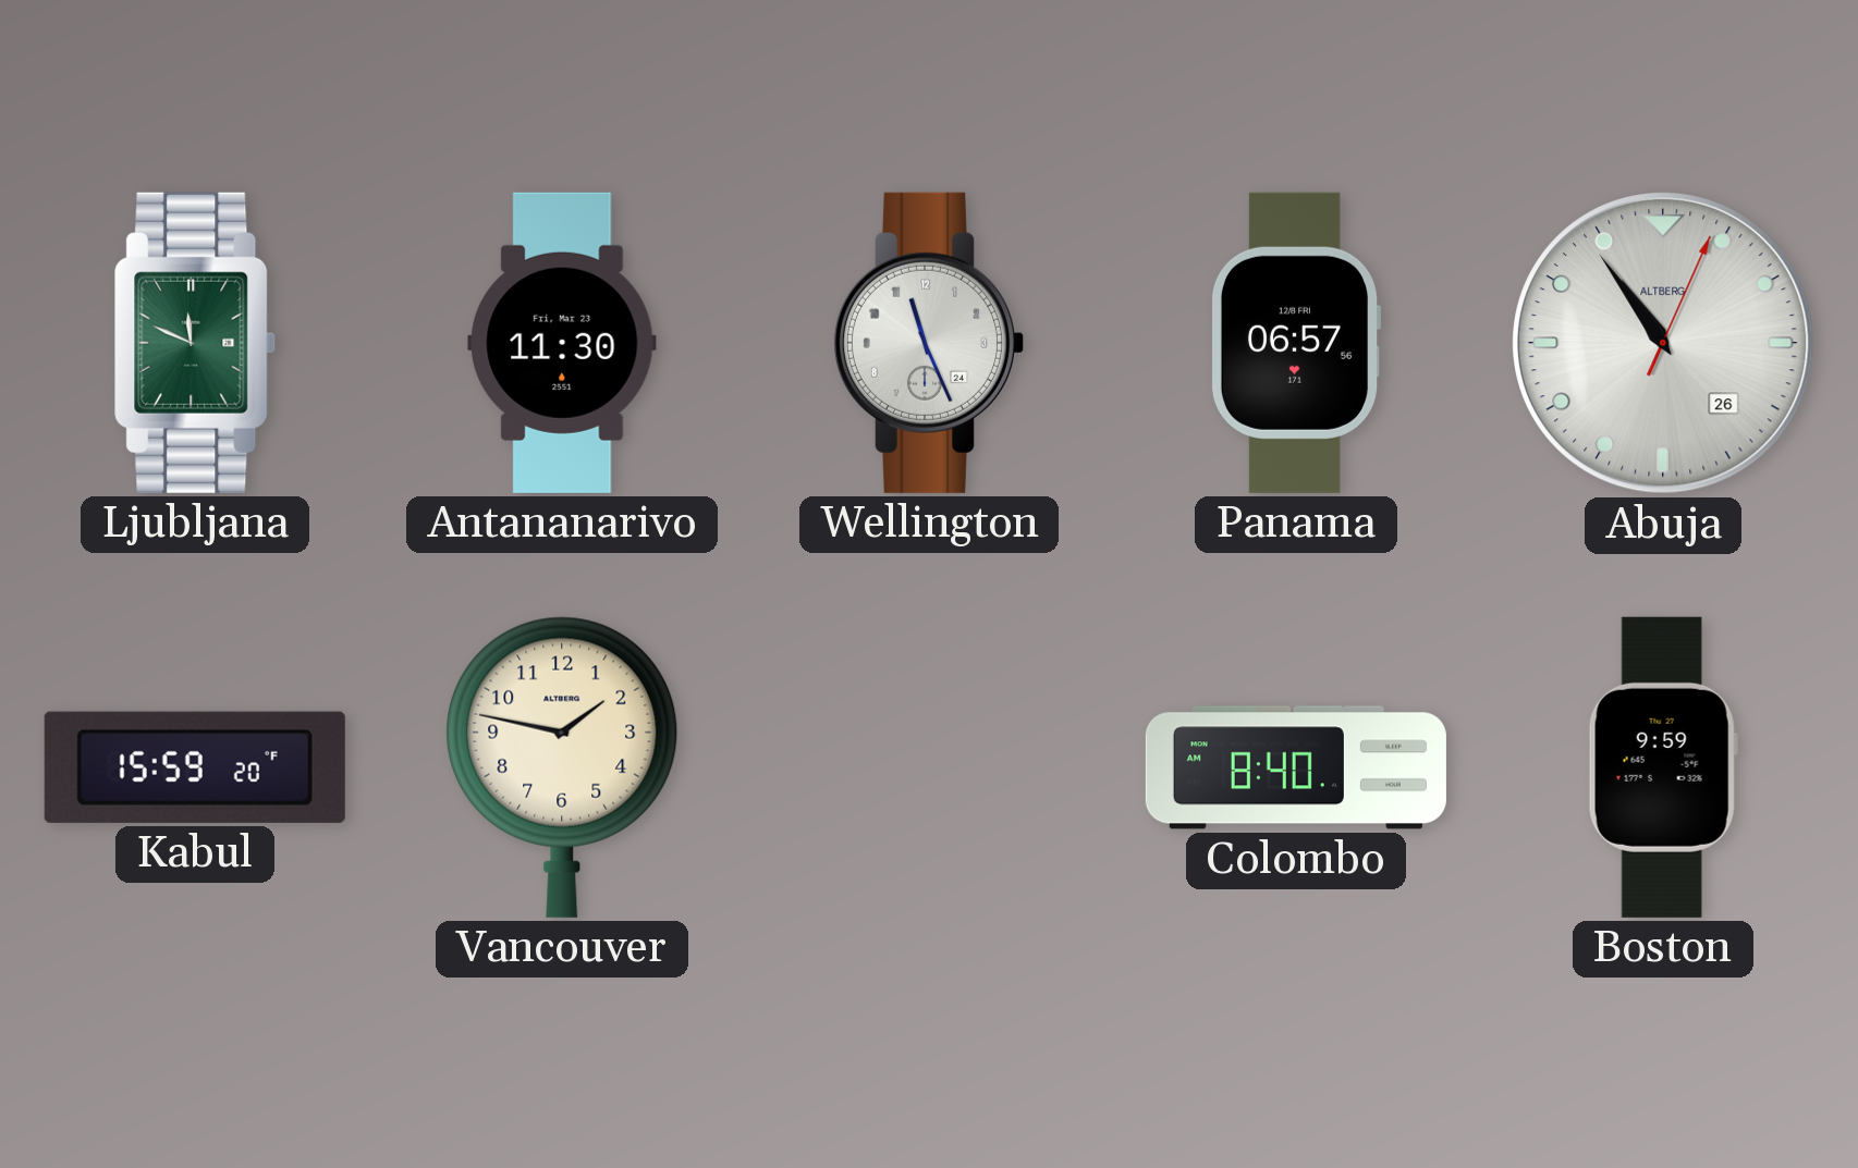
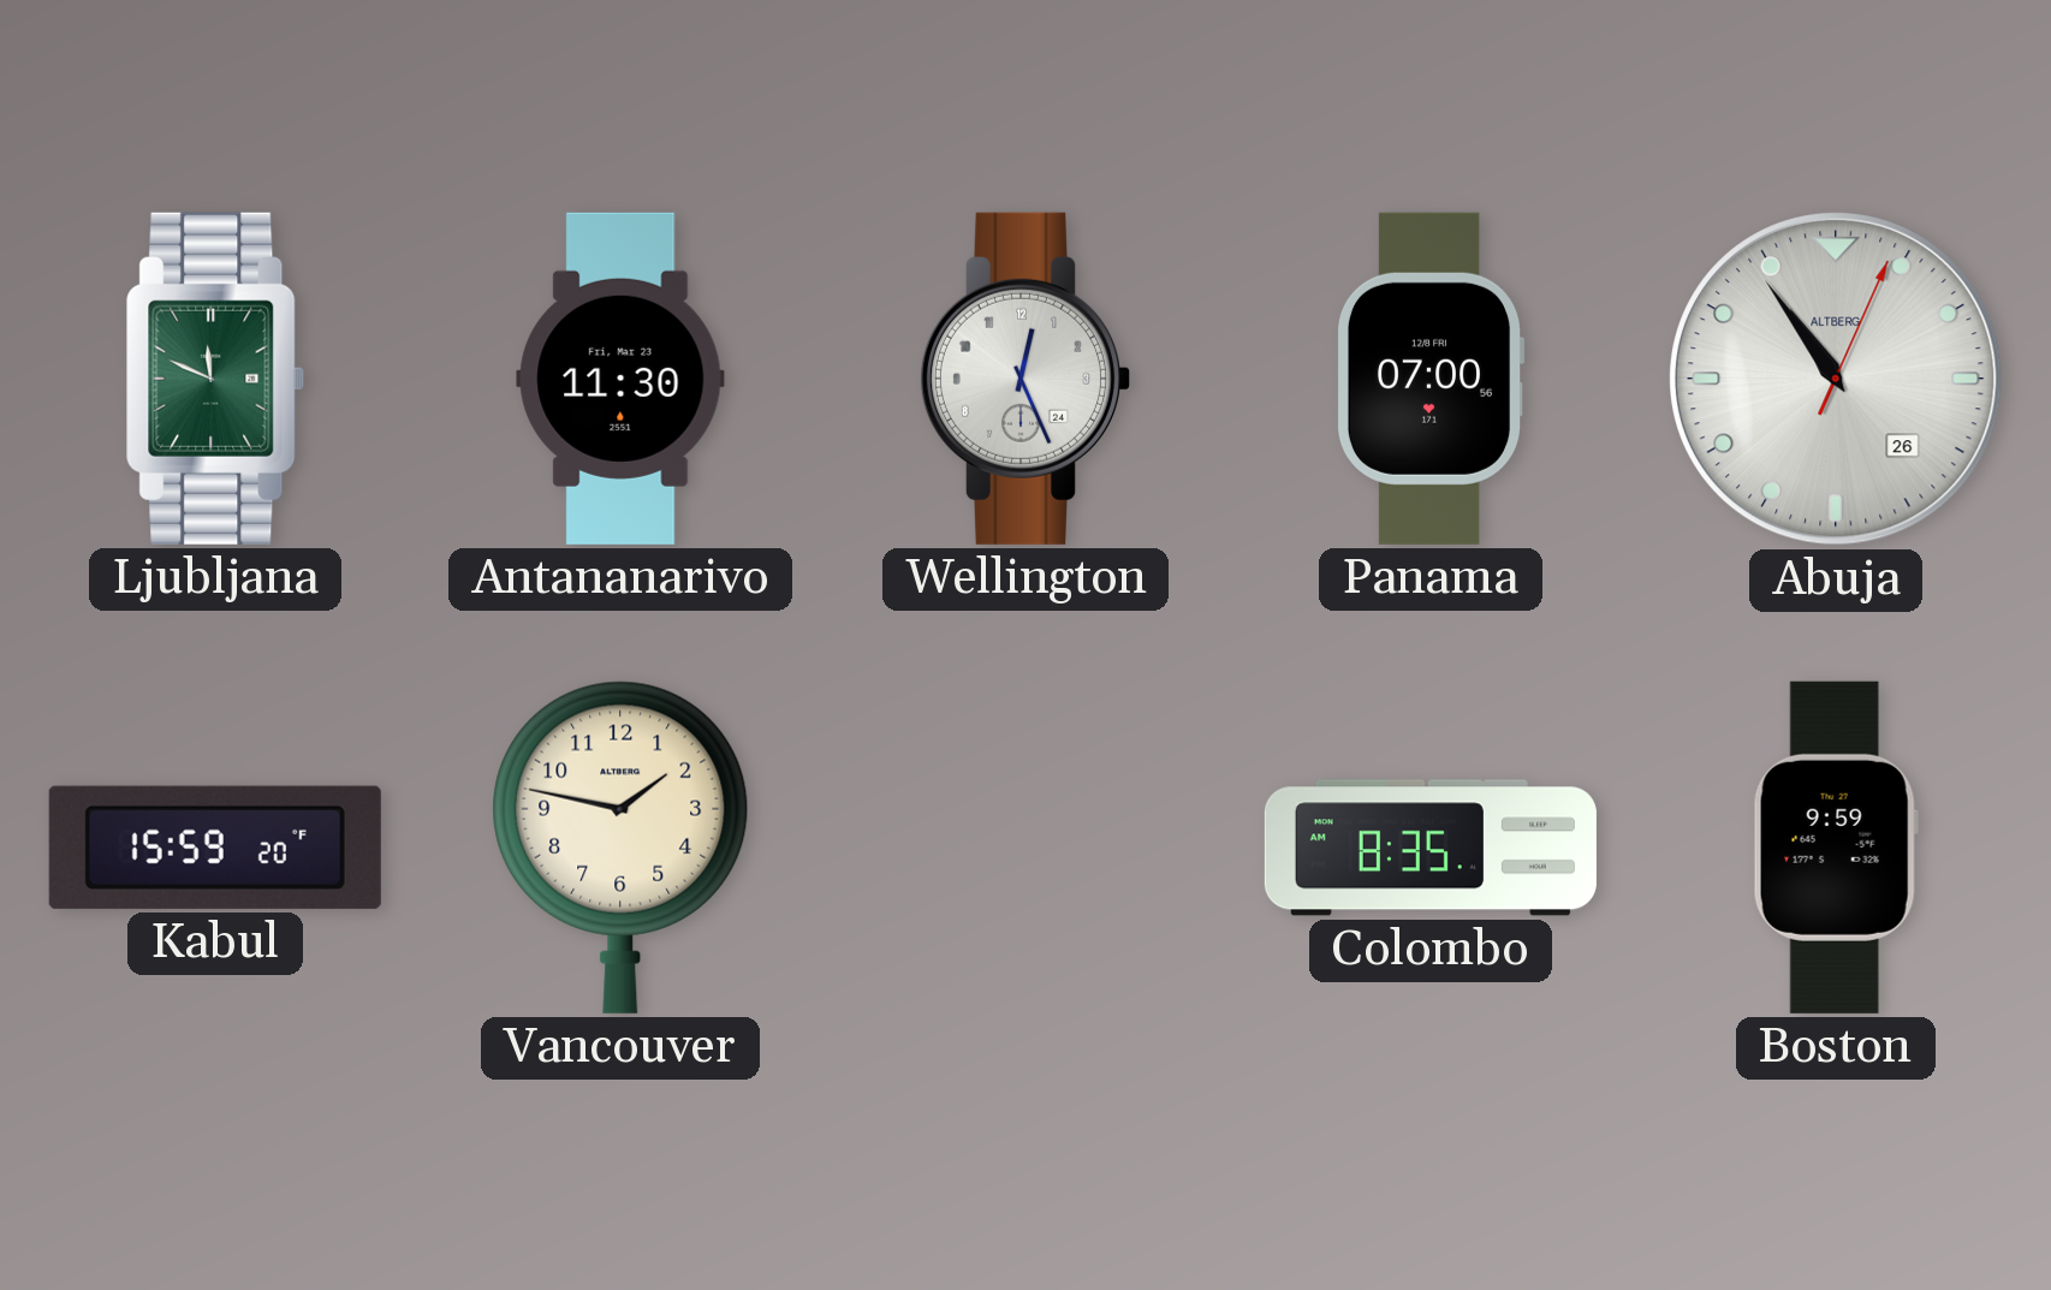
Wellington: 11:26 -> 12:26 (1024, 379)
Panama: 06:57 -> 07:00 (1429, 379)
Colombo: 8:40 -> 8:35 (1431, 848)
